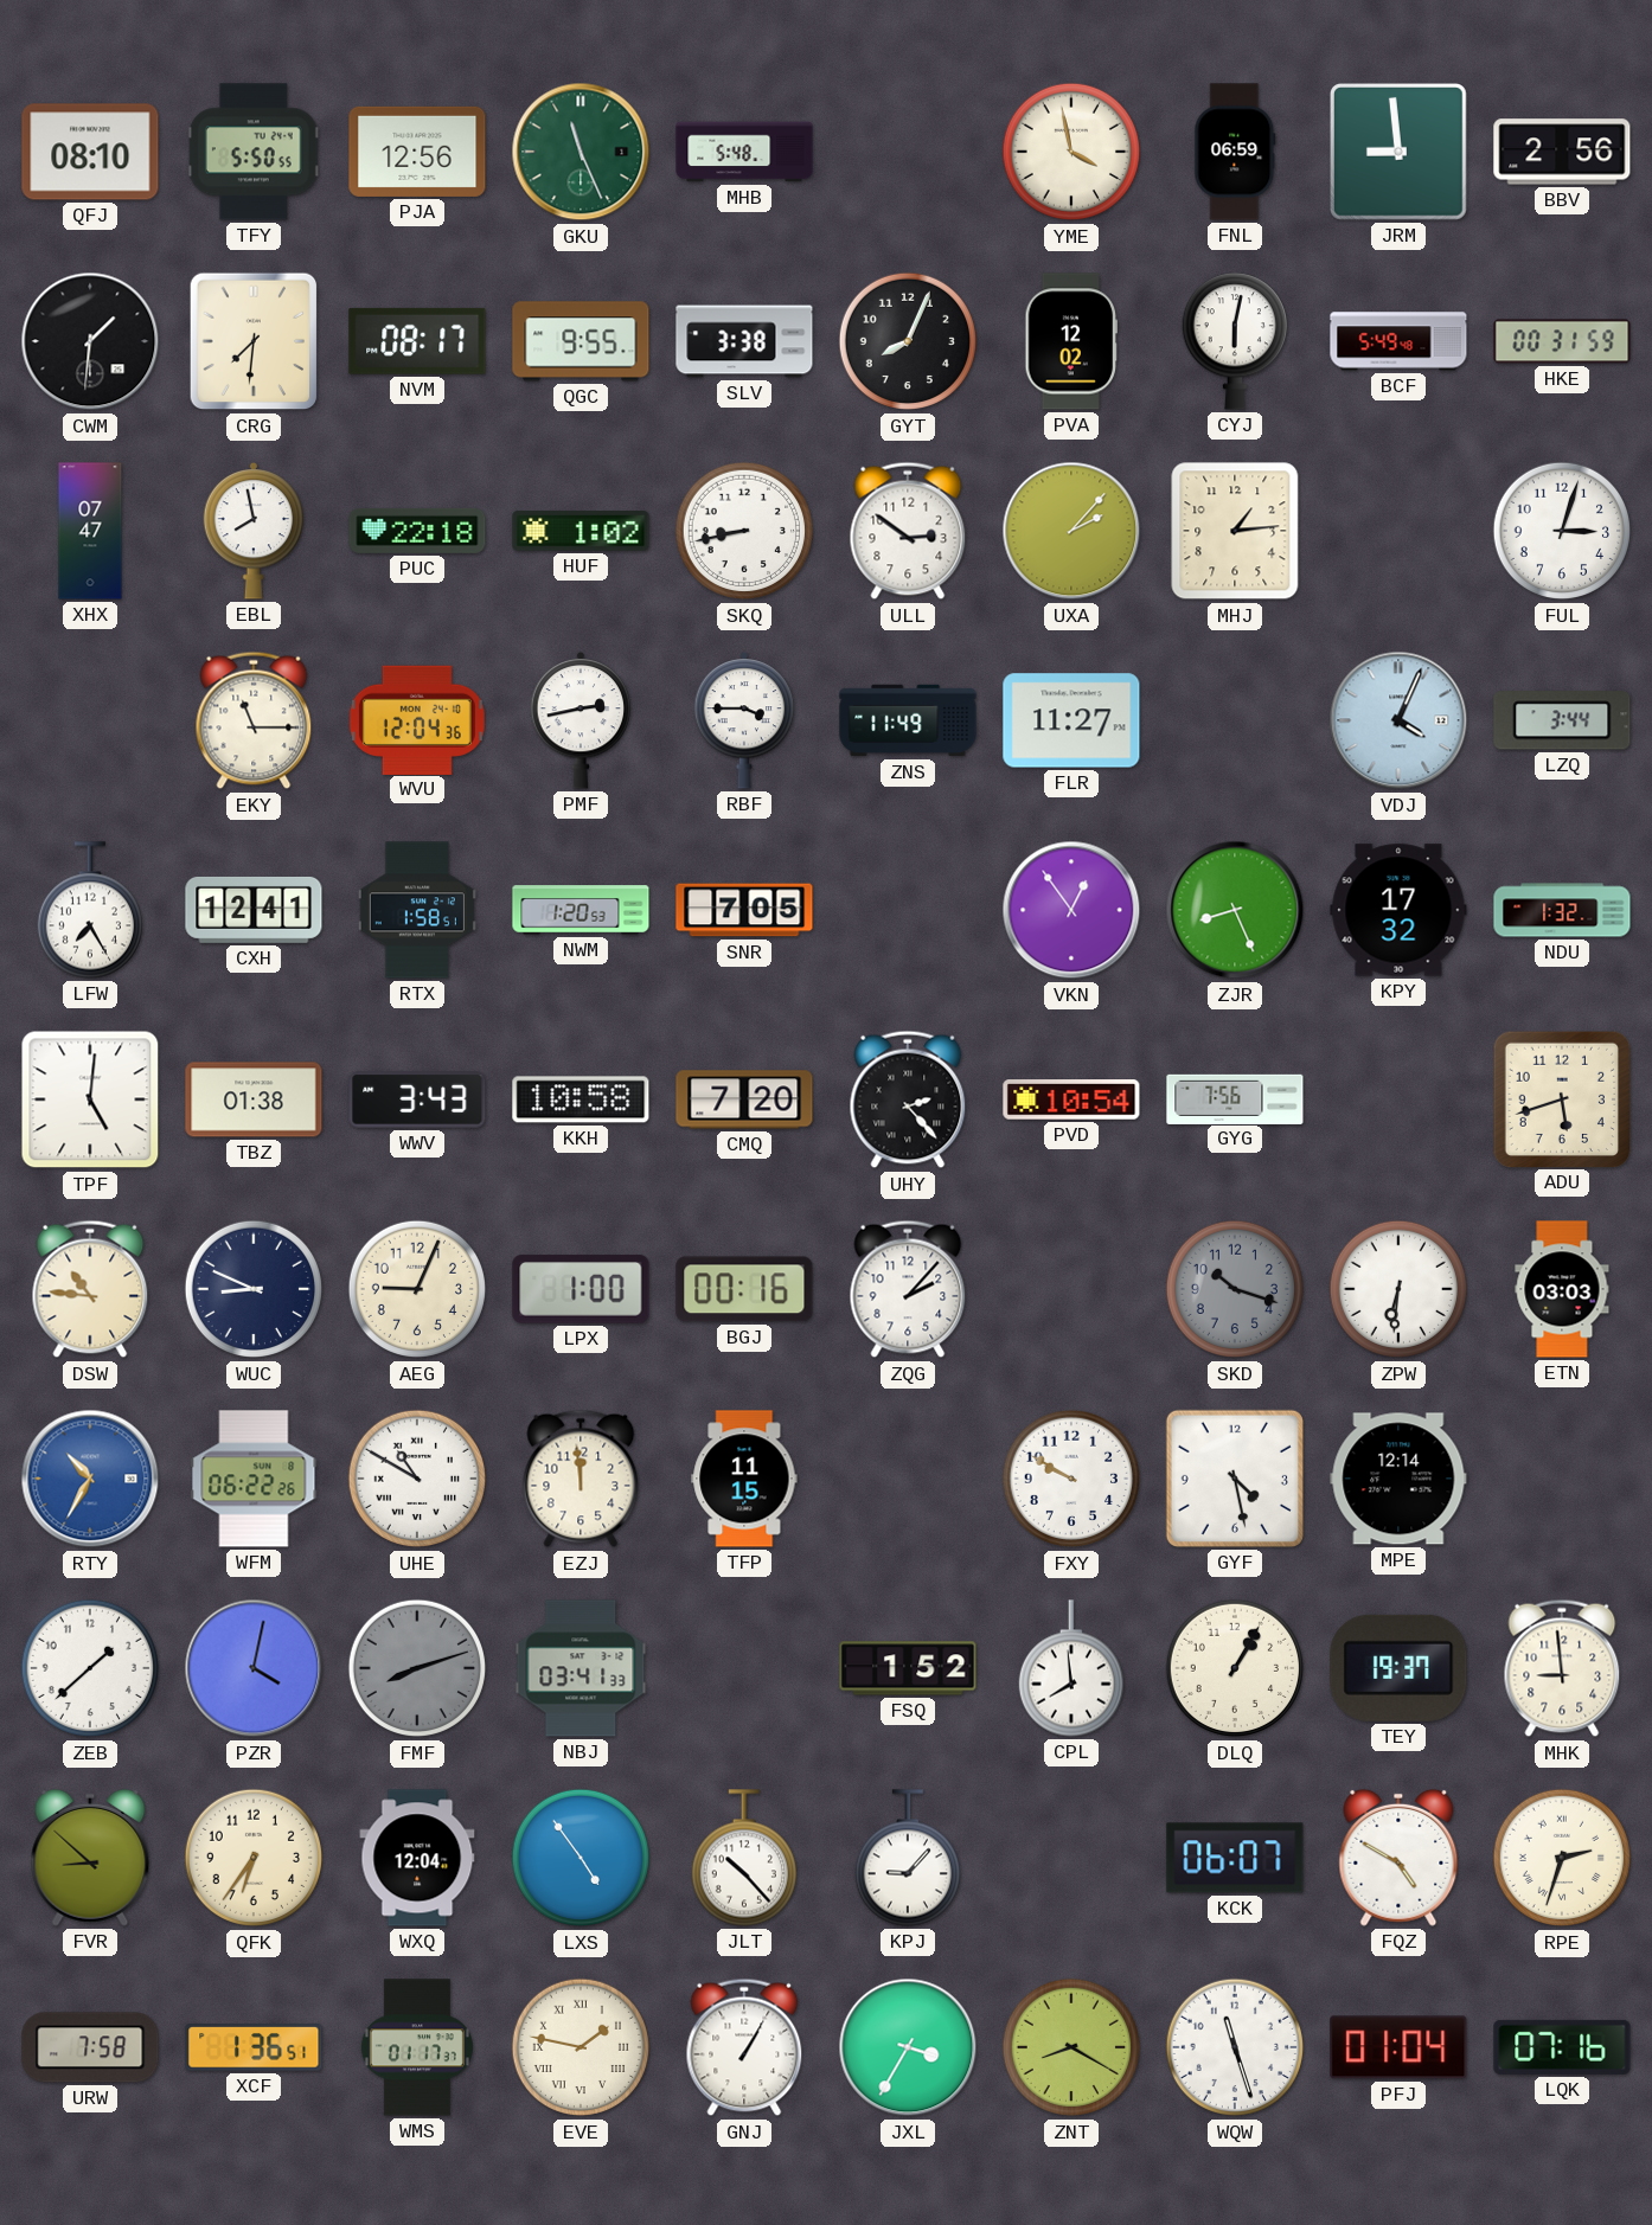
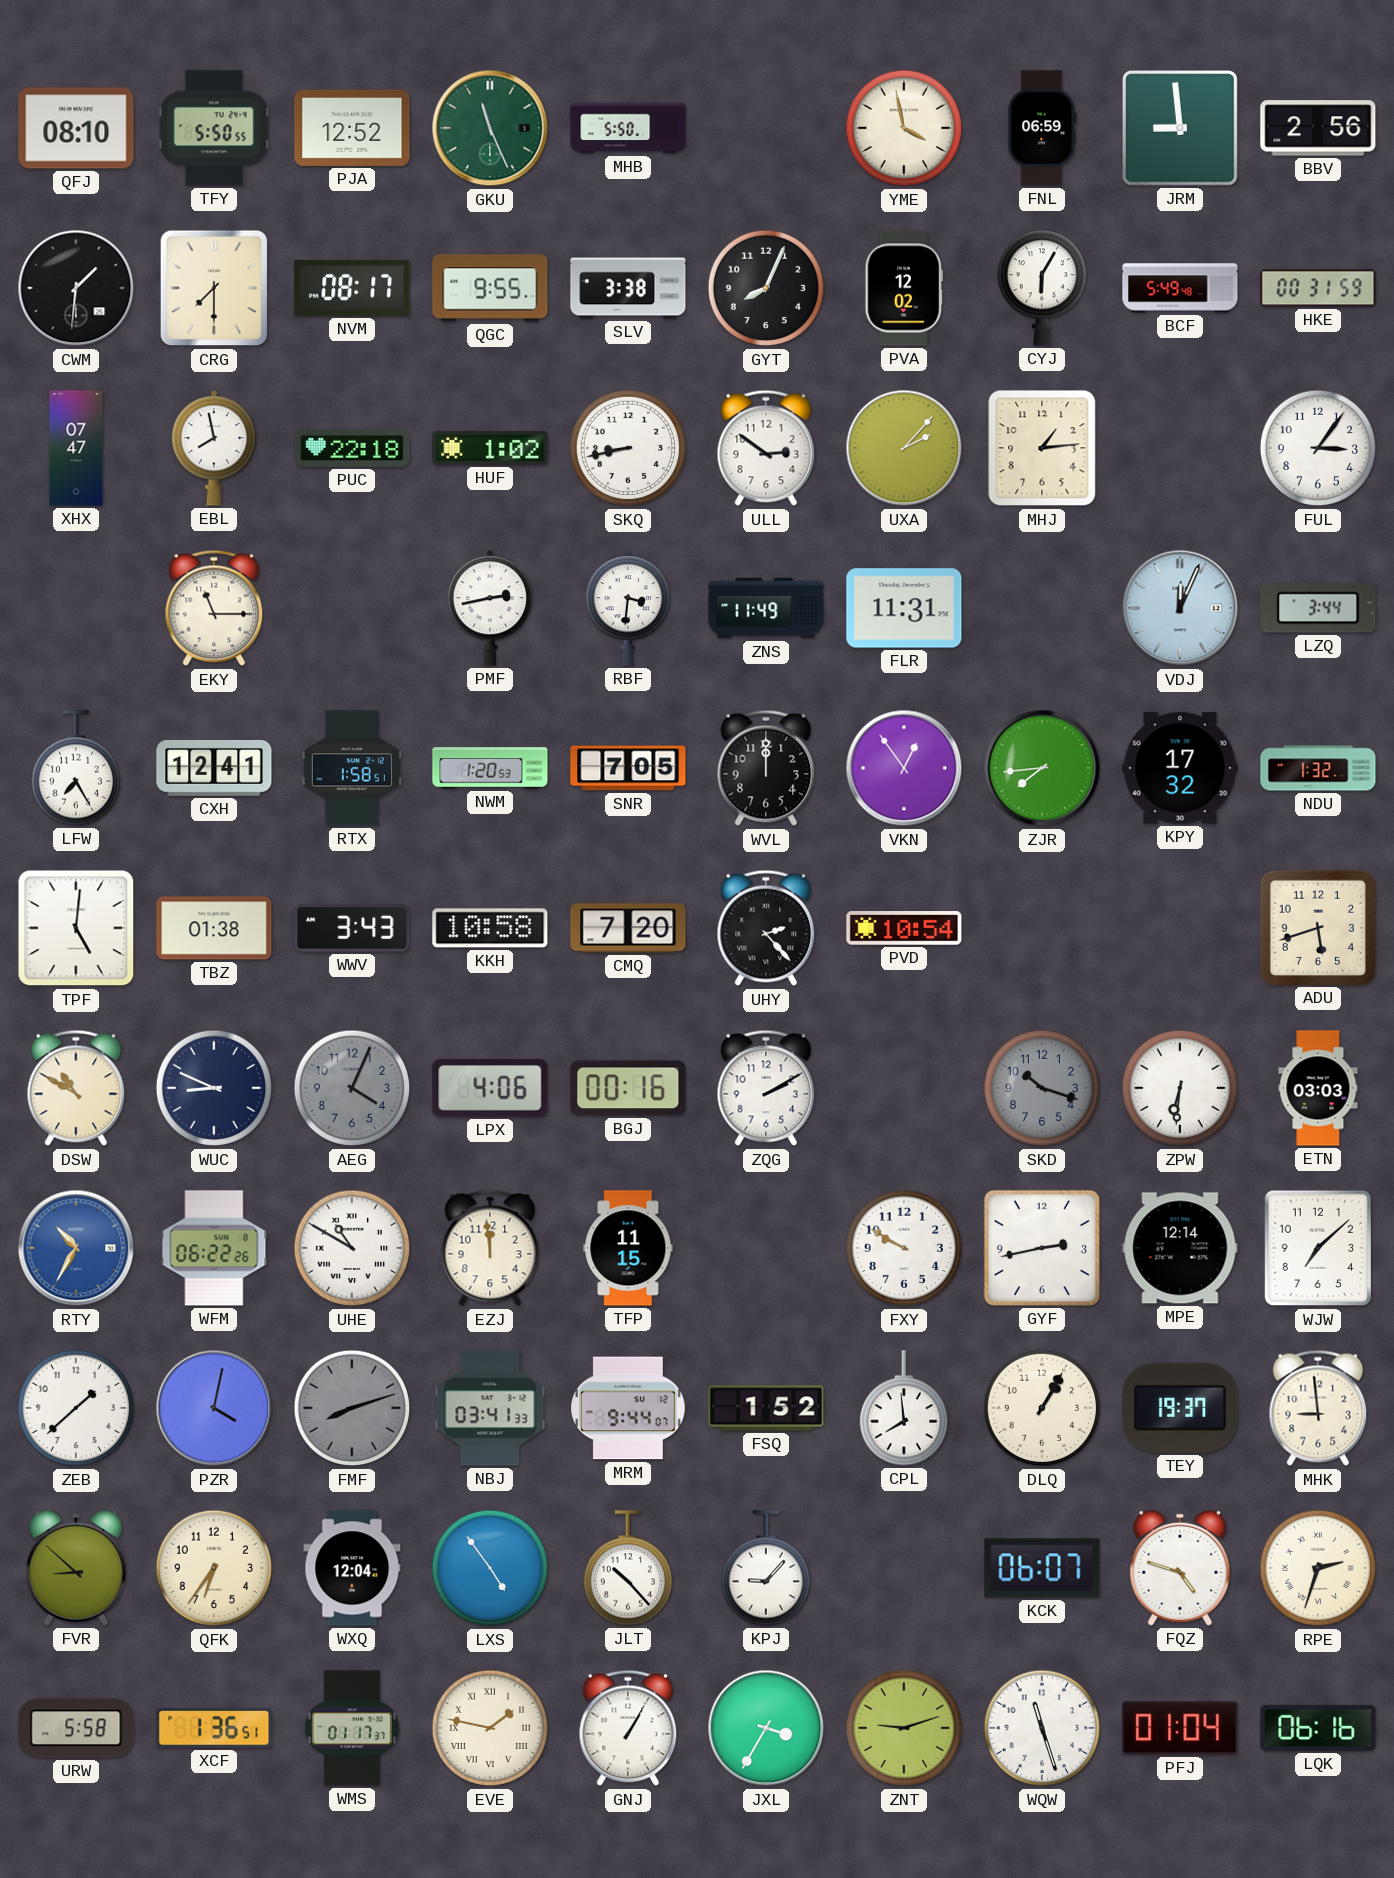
PJA: 12:56 -> 12:52 (352, 128)
MHB: 5:48 -> 5:50 (628, 128)
CRG: 7:31 -> 7:30 (214, 288)
CYJ: 6:02 -> 6:05 (1041, 288)
FUL: 3:03 -> 3:06 (1318, 448)
WVU: 12:04 -> none (417, 719)
RBF: 3:45 -> 3:31 (628, 608)
FLR: 11:27 -> 11:31 (904, 608)
VDJ: 4:04 -> 12:04 (1180, 608)
WVL: none -> 12:00 (766, 768)
ZJR: 8:26 -> 7:44 (1042, 768)
GYG: 7:56 -> none (1235, 1098)
DSW: 10:46 -> 10:50 (76, 1088)
AEG: 9:04 -> 4:04 (352, 1088)
AEG dial: cream -> grey (352, 1088)
LPX: 1:00 -> 4:06 (490, 1088)
ZQG: 2:07 -> 2:10 (766, 1088)
GYF: 4:28 -> 2:43 (1042, 1248)
WJW: none -> 7:08 (1317, 1248)
MRM: none -> 9:44 (629, 1408)
FQZ: 4:50 -> 4:48 (1180, 1568)
URW: 7:58 -> 5:58 (76, 1728)
ZNT: 8:20 -> 9:12 (904, 1728)
LQK: 07:16 -> 06:16 (1318, 1728)
